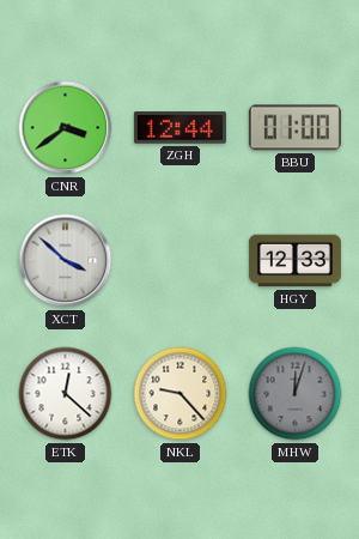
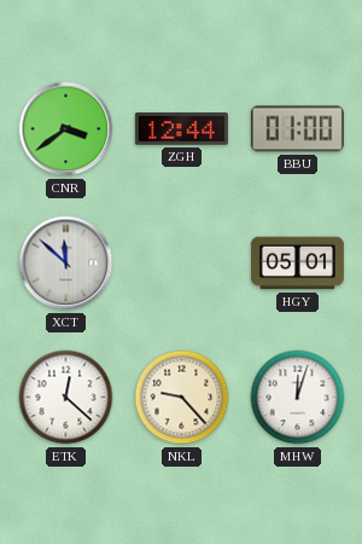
XCT: 3:52 -> 11:52 (66, 264)
HGY: 12:33 -> 05:01 (297, 264)
MHW dial: grey -> white (298, 398)
